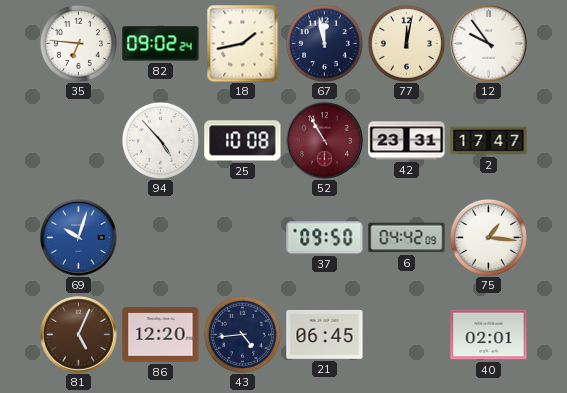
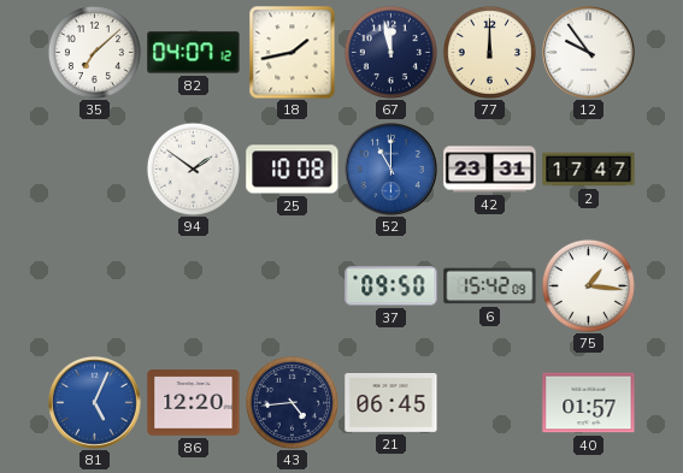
35: 6:46 -> 7:08 (94, 52)
82: 09:02 -> 04:07 (194, 53)
77: 12:02 -> 12:00 (489, 52)
94: 4:53 -> 1:51 (193, 168)
52: 10:55 -> 11:00 (391, 170)
52 dial: burgundy -> blue (391, 170)
69: 10:03 -> none (79, 238)
6: 04:42 -> 15:42 (490, 286)
81 dial: brown -> blue (95, 403)
40: 02:01 -> 01:57 (589, 403)
